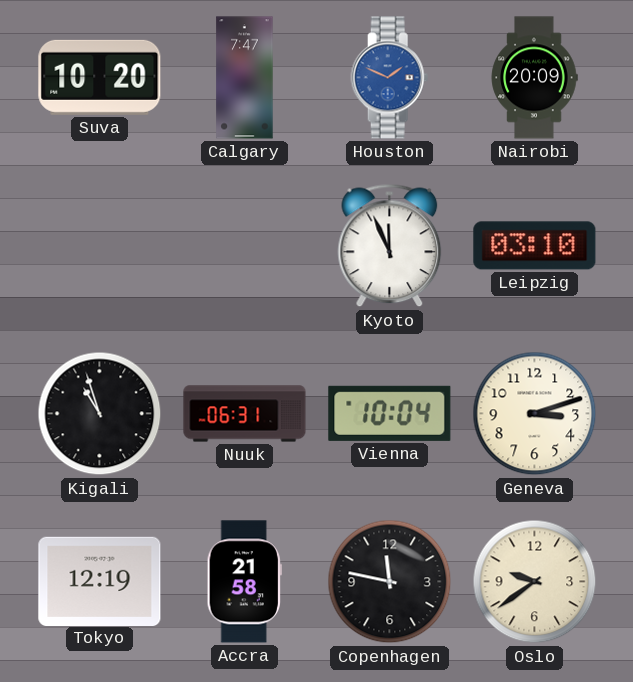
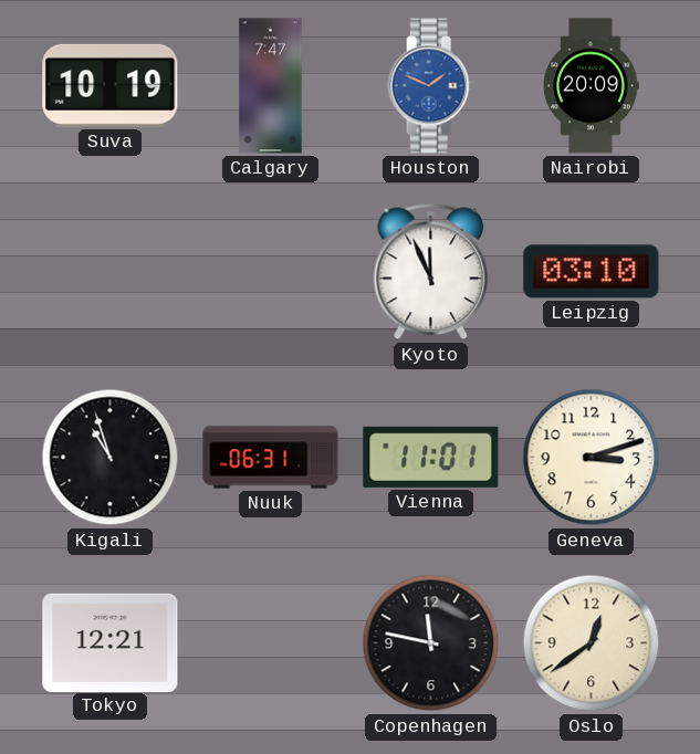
Suva: 10:20 -> 10:19 (111, 85)
Vienna: 10:04 -> 11:01 (431, 457)
Tokyo: 12:19 -> 12:21 (111, 642)
Accra: 21:58 -> none (244, 582)
Oslo: 9:39 -> 12:39 (592, 643)
